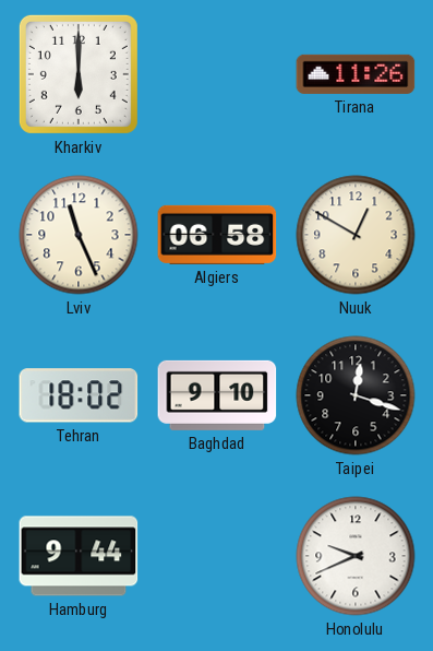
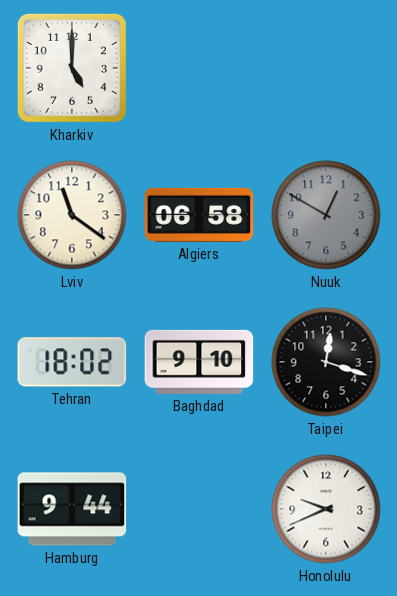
Kharkiv: 6:00 -> 5:00 (72, 68)
Tirana: 11:26 -> none (356, 74)
Lviv: 11:26 -> 11:21 (72, 215)
Nuuk dial: cream -> grey (326, 215)
